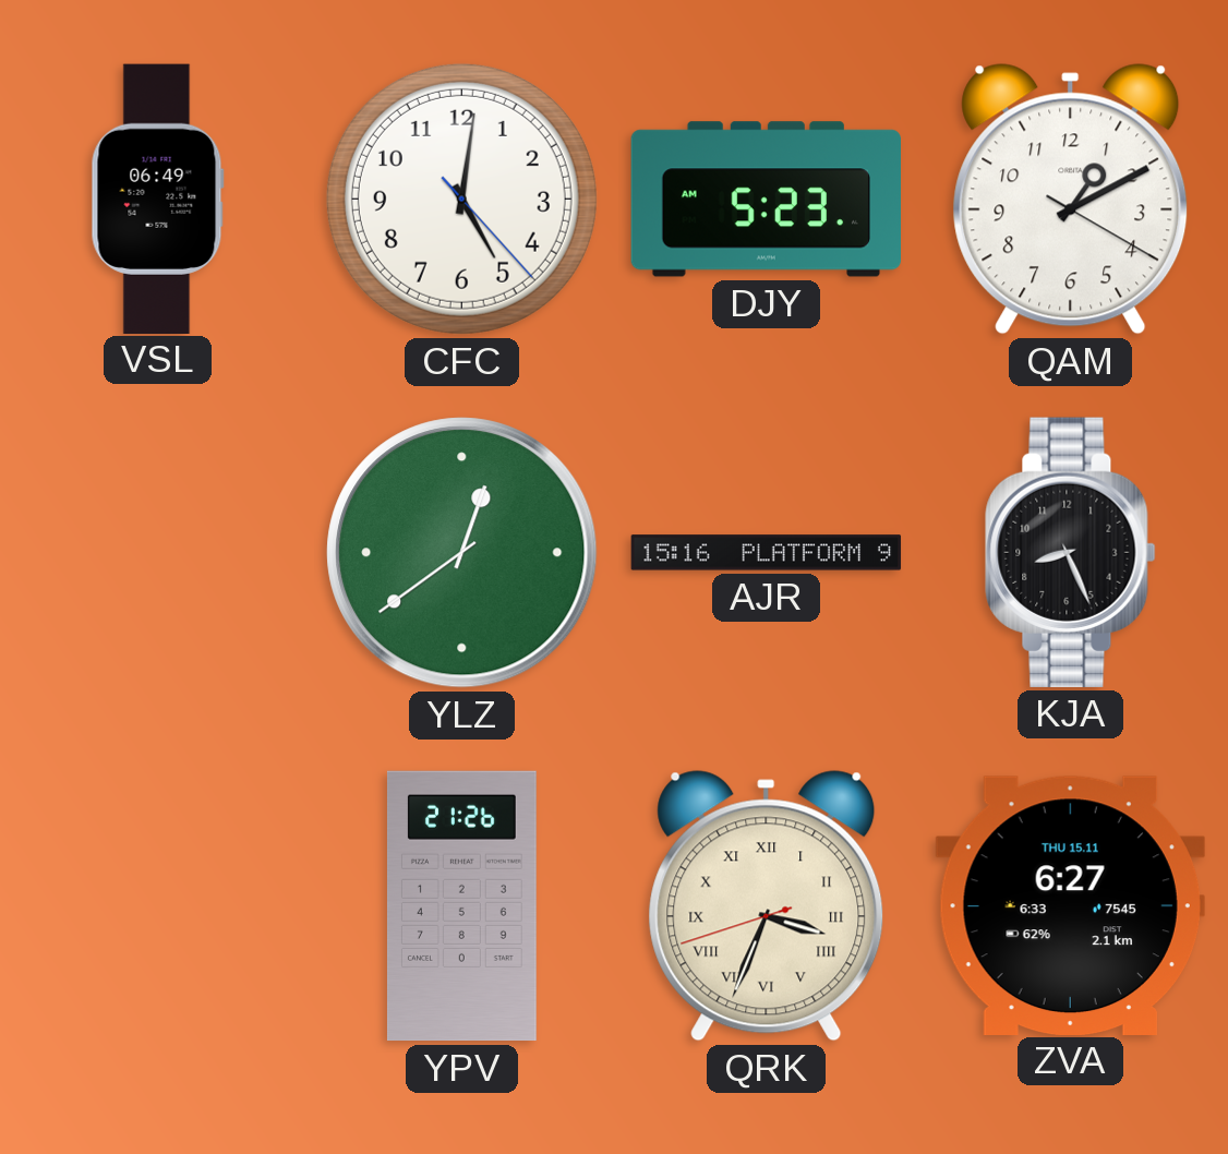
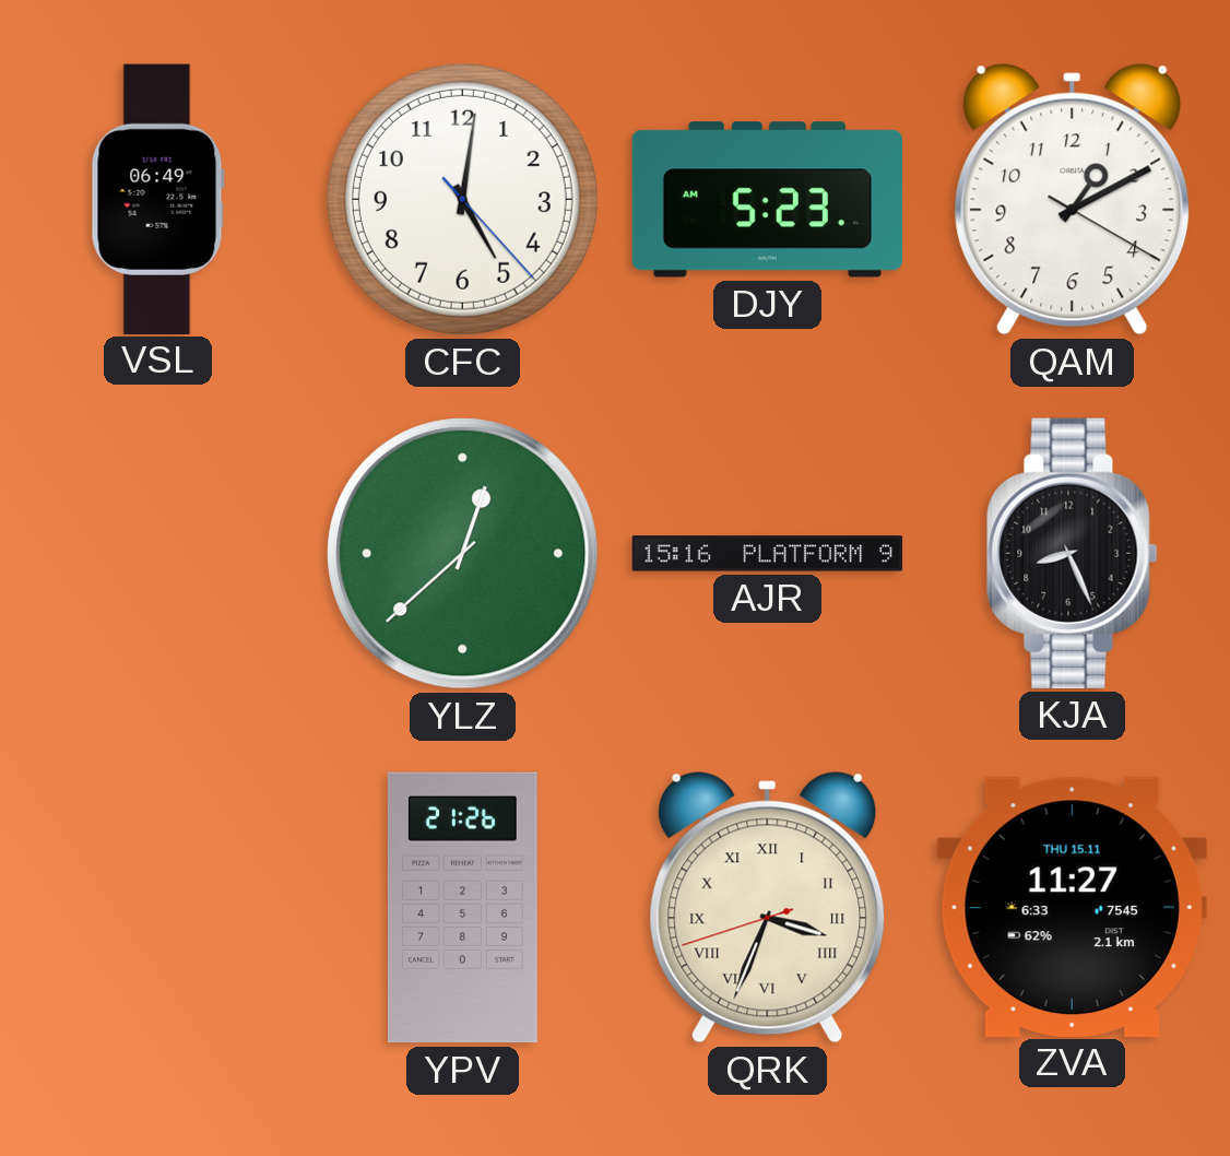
YLZ: 12:39 -> 12:38 (463, 554)
ZVA: 6:27 -> 11:27 (1072, 907)
